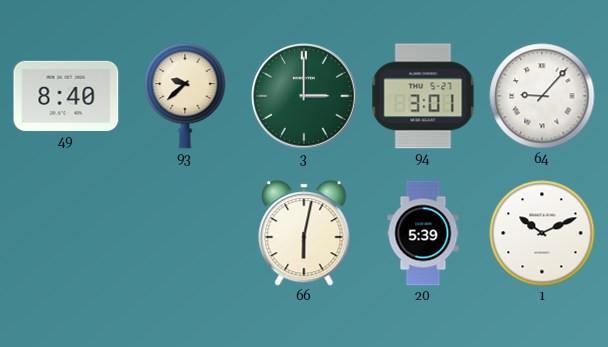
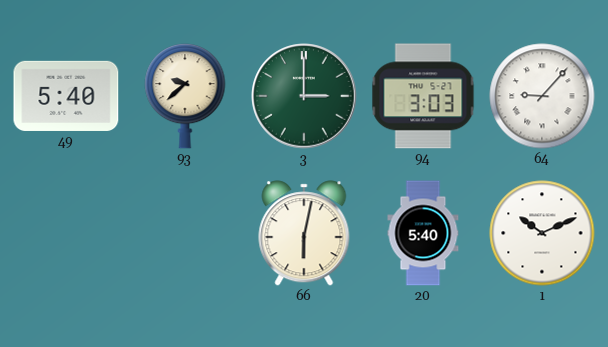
49: 8:40 -> 5:40 (66, 96)
94: 3:01 -> 3:03 (423, 96)
20: 5:39 -> 5:40 (423, 233)
